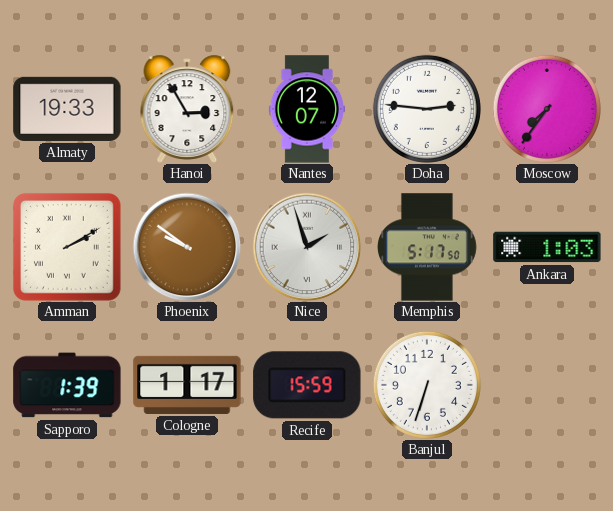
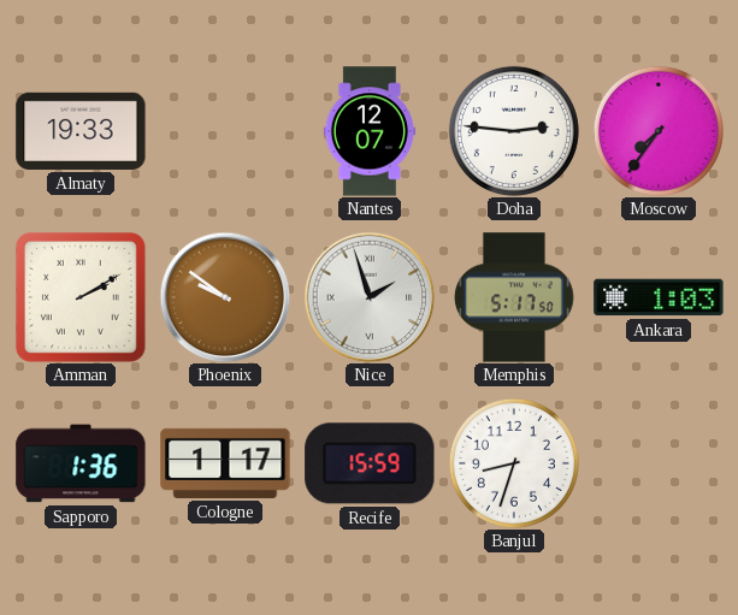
Hanoi: 2:55 -> none (187, 109)
Sapporo: 1:39 -> 1:36 (81, 463)
Banjul: 6:33 -> 8:33 (514, 463)
